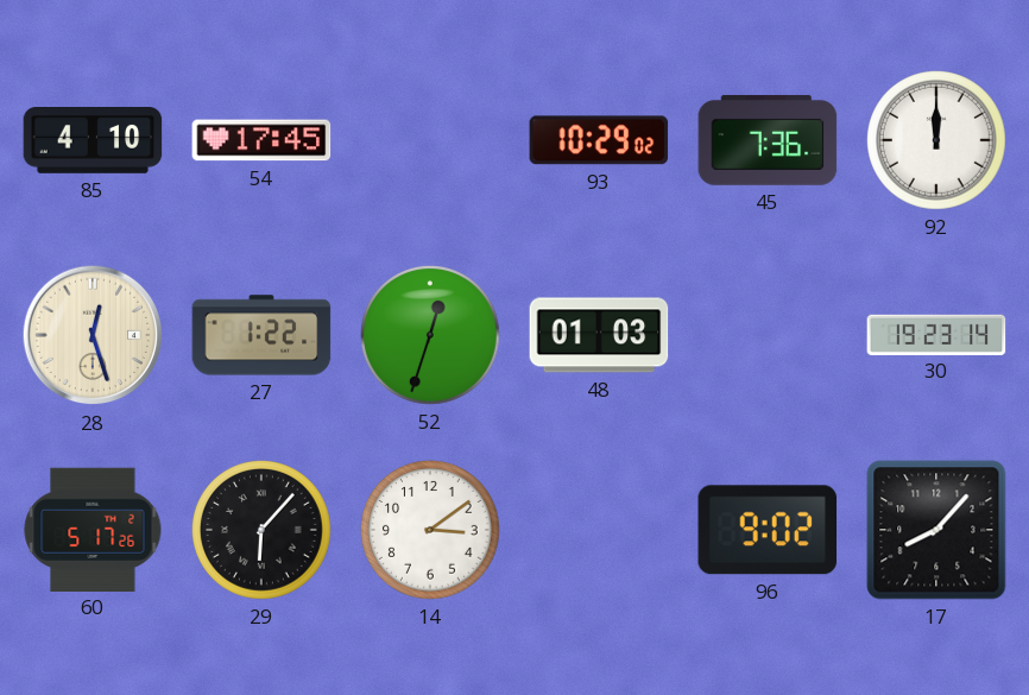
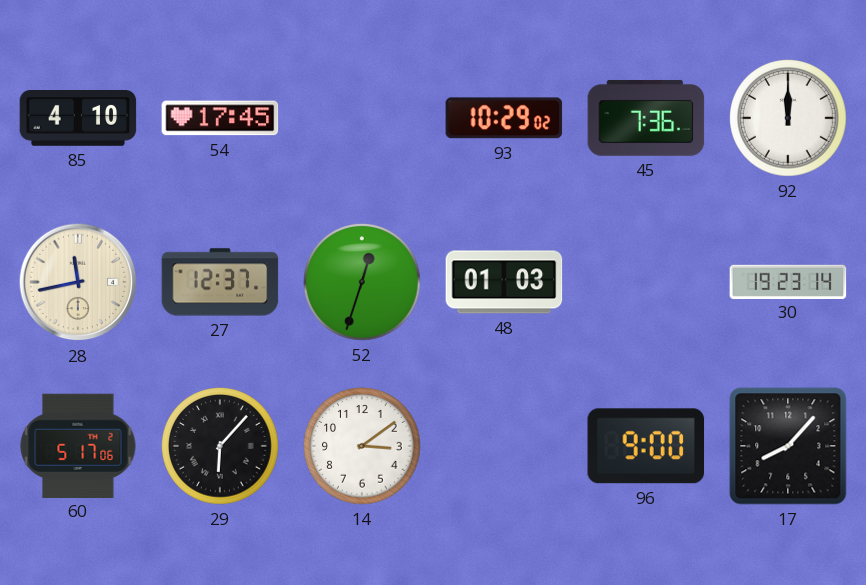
28: 12:27 -> 11:43 (78, 282)
27: 1:22 -> 12:37 (220, 282)
60: 5:17:26 -> 5:17:06 (78, 445)
96: 9:02 -> 9:00 (646, 446)
